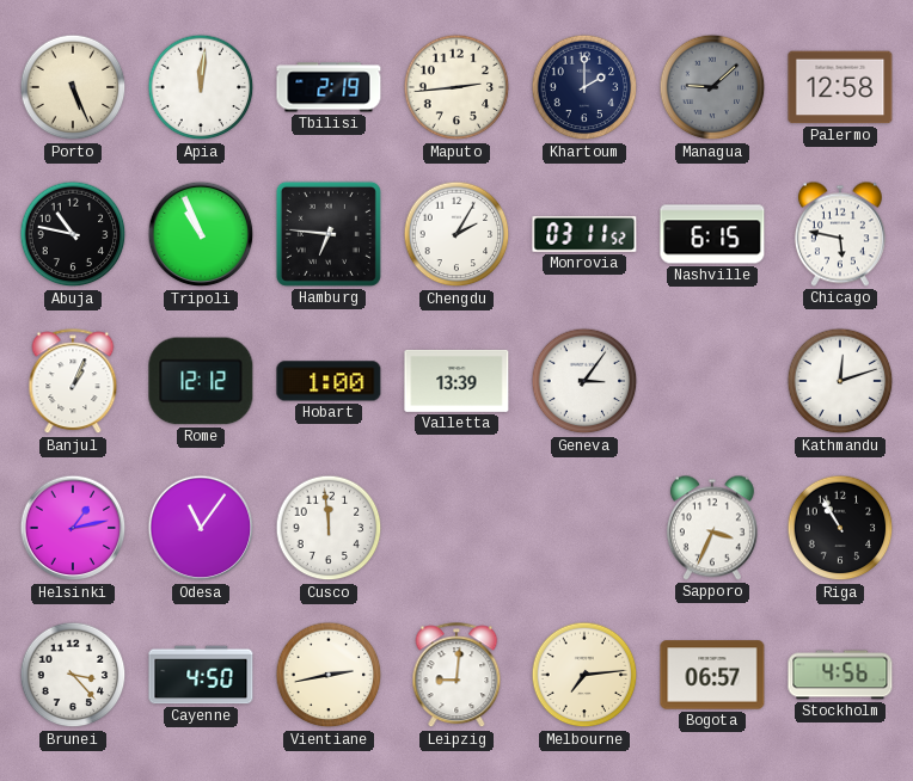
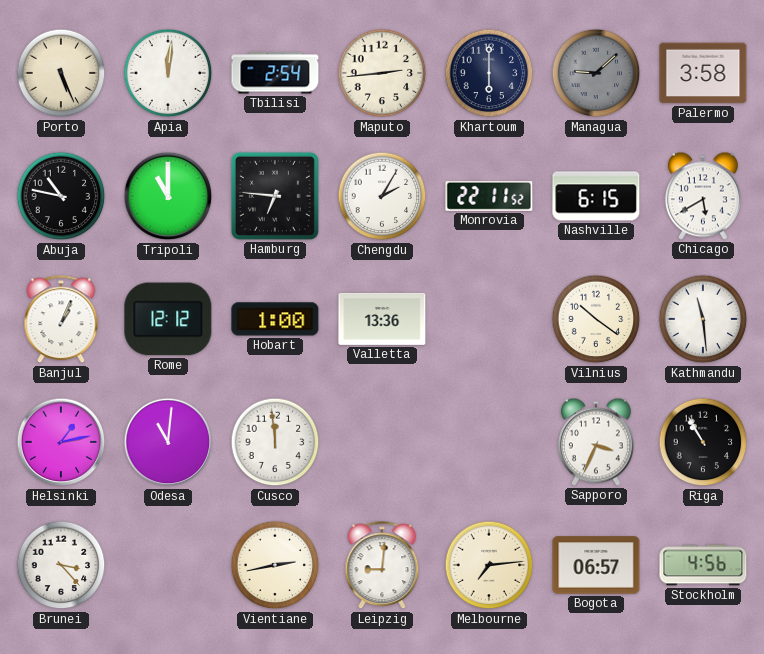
Tbilisi: 2:19 -> 2:54 (275, 73)
Khartoum: 2:00 -> 6:00 (489, 73)
Palermo: 12:58 -> 3:58 (703, 73)
Tripoli: 10:56 -> 11:00 (168, 196)
Monrovia: 03:11 -> 22:11 (489, 196)
Chicago: 5:47 -> 5:40 (703, 196)
Valletta: 13:39 -> 13:36 (382, 319)
Geneva: 3:06 -> none (584, 381)
Vilnius: none -> 10:21 (596, 319)
Kathmandu: 12:12 -> 11:29 (703, 319)
Odesa: 11:06 -> 11:01 (168, 442)
Cayenne: 4:50 -> none (201, 675)
